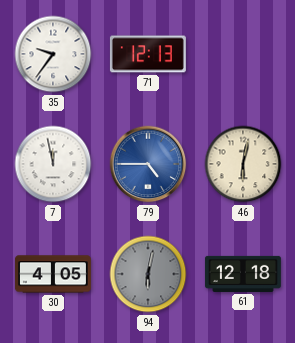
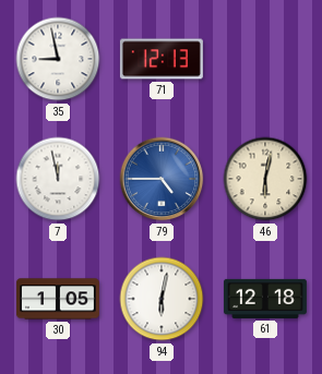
35: 9:36 -> 8:58 (58, 59)
30: 4:05 -> 1:05 (58, 299)
94 dial: grey -> white (162, 299)
